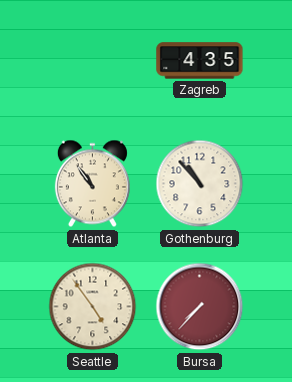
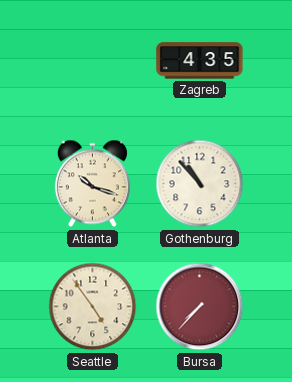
Atlanta: 10:54 -> 10:18 (92, 184)
